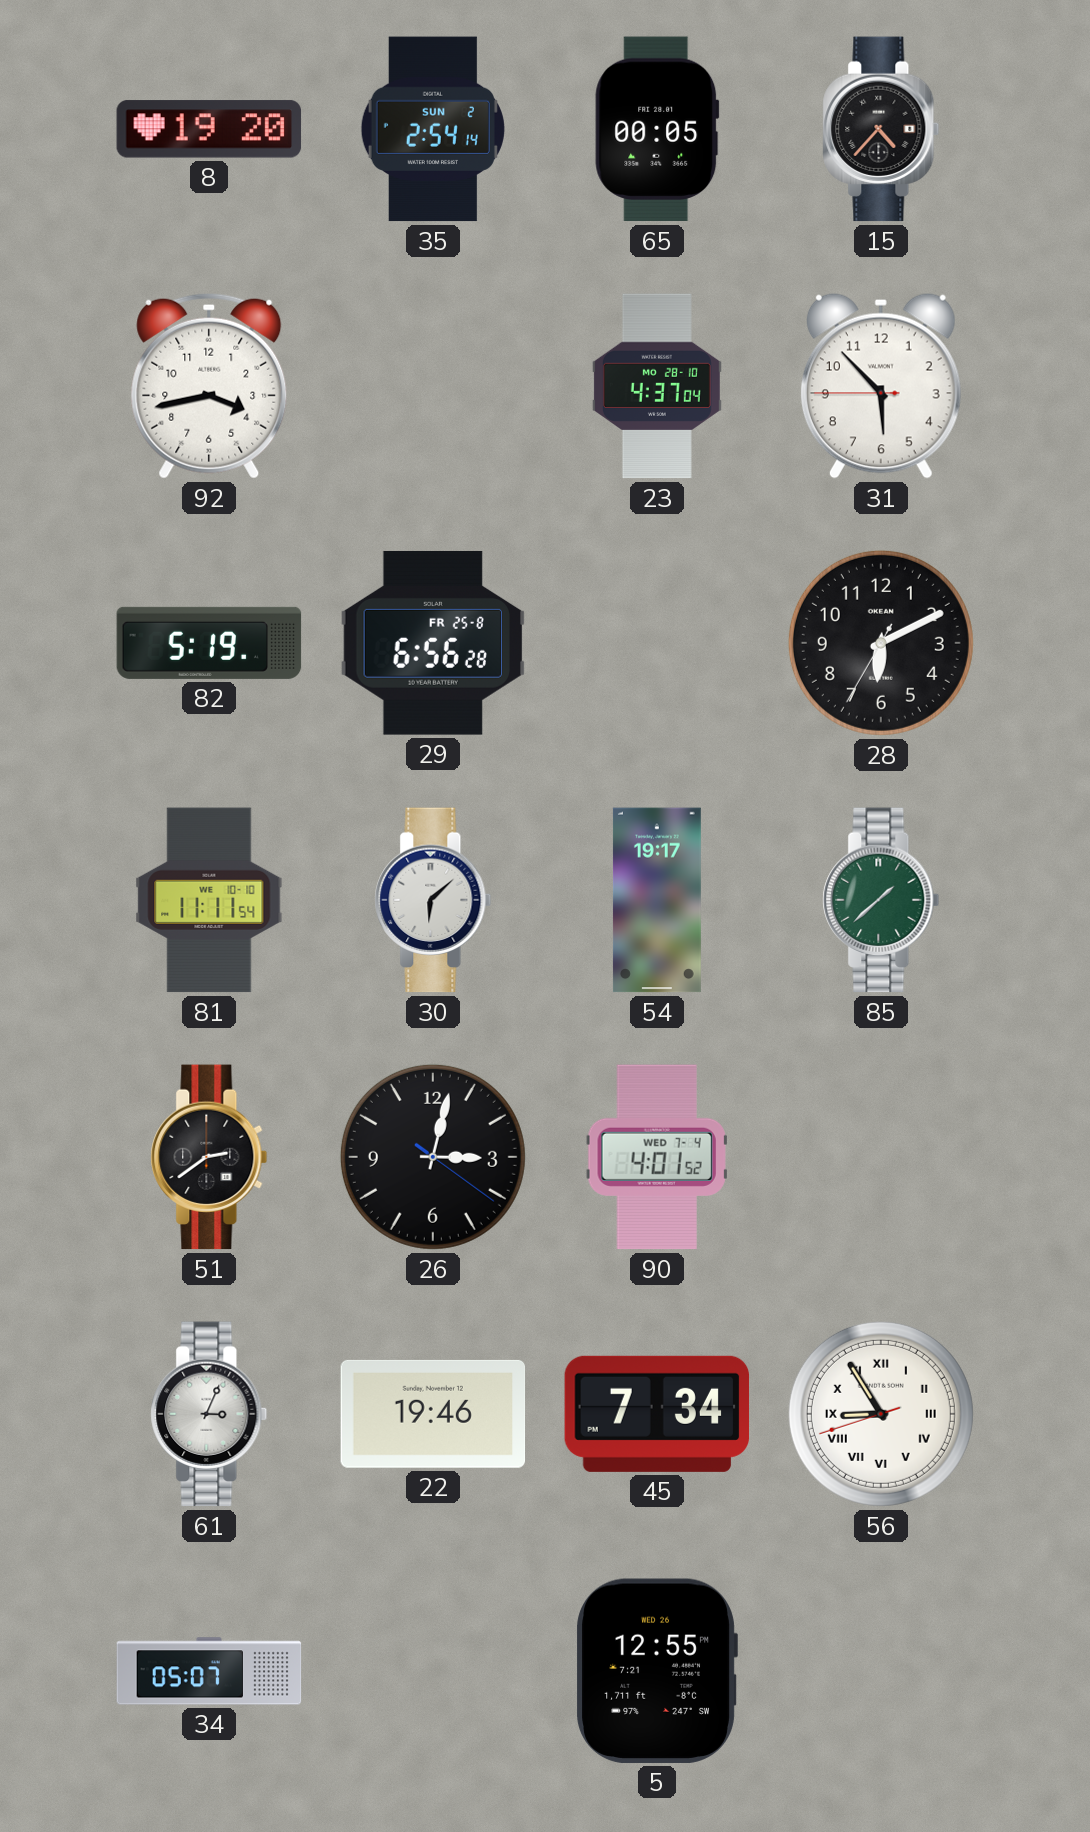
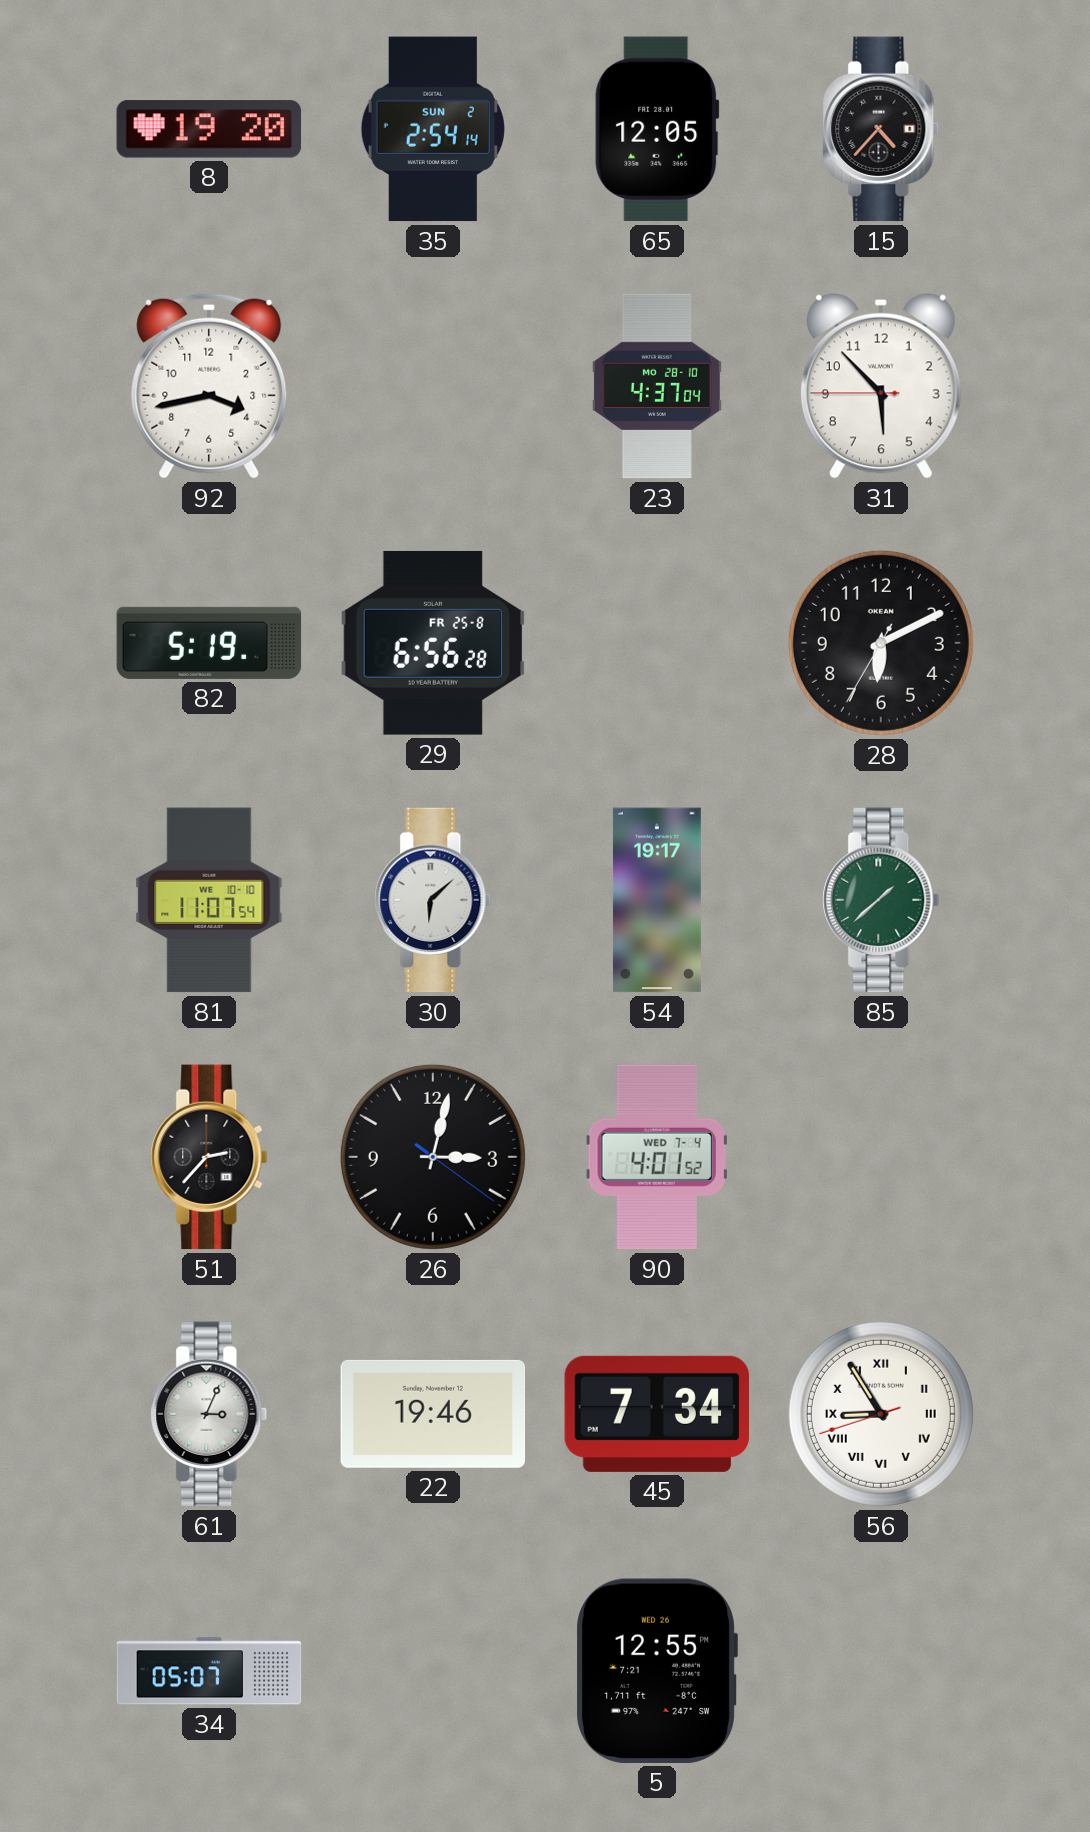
65: 00:05 -> 12:05 (657, 129)
81: 11:11 -> 11:07 (209, 900)
51: 2:39 -> 2:37 (209, 1157)
